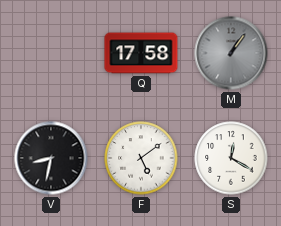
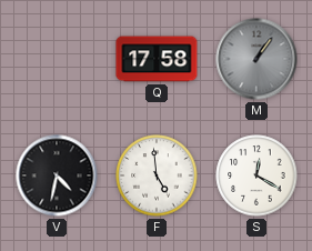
V: 8:32 -> 4:32 (57, 175)
F: 5:09 -> 4:59 (157, 175)
